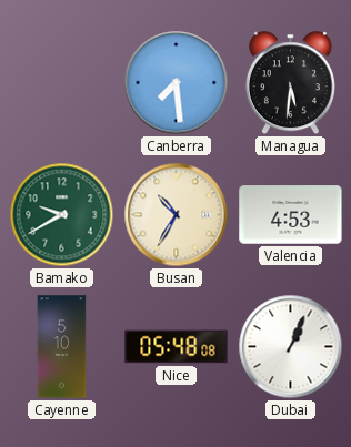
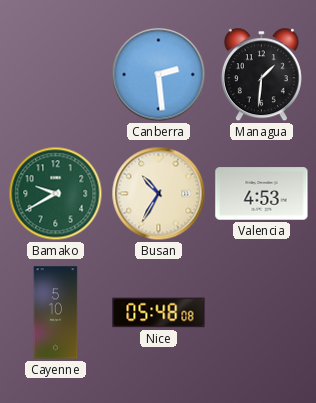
Canberra: 7:29 -> 2:29 (159, 75)
Managua: 5:31 -> 1:31 (261, 75)
Dubai: 1:04 -> none (291, 347)
